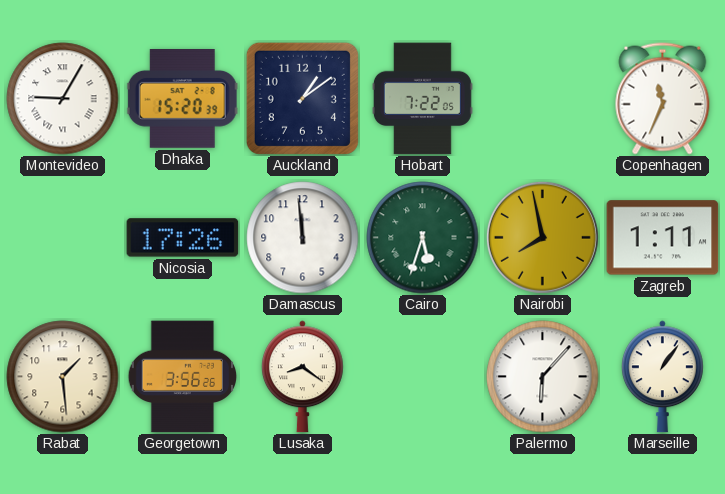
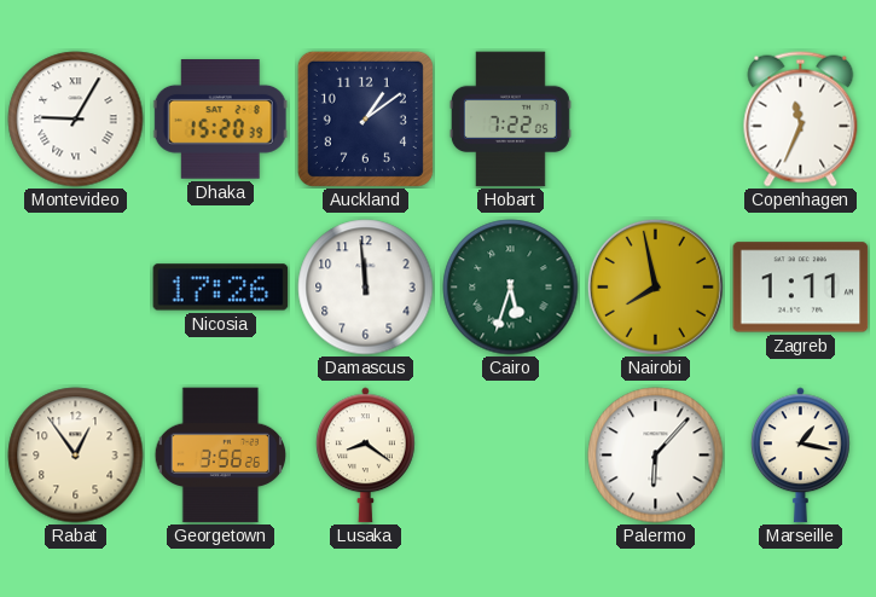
Rabat: 1:29 -> 12:54 (76, 456)
Marseille: 1:06 -> 1:17 (800, 456)
